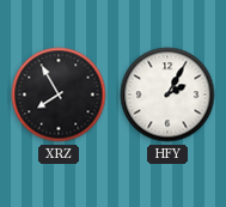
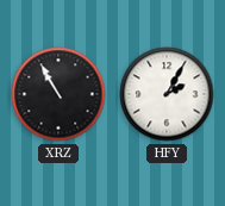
XRZ: 7:55 -> 10:55 (58, 94)
